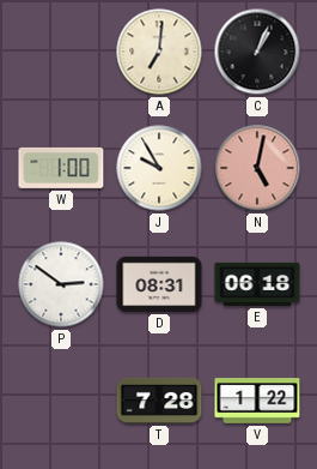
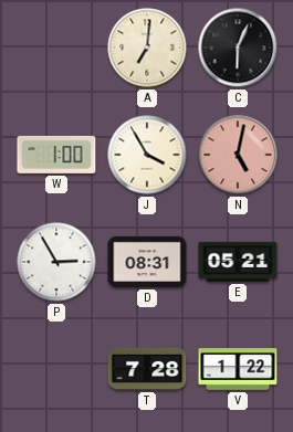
C: 1:04 -> 6:04 (238, 48)
J: 9:55 -> 3:55 (147, 155)
P: 2:51 -> 2:55 (56, 262)
E: 06:18 -> 05:21 (238, 262)
